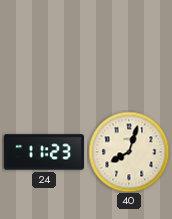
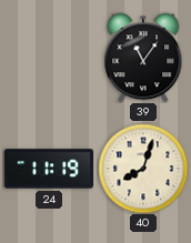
39: none -> 11:06 (143, 58)
24: 11:23 -> 11:19 (49, 169)
